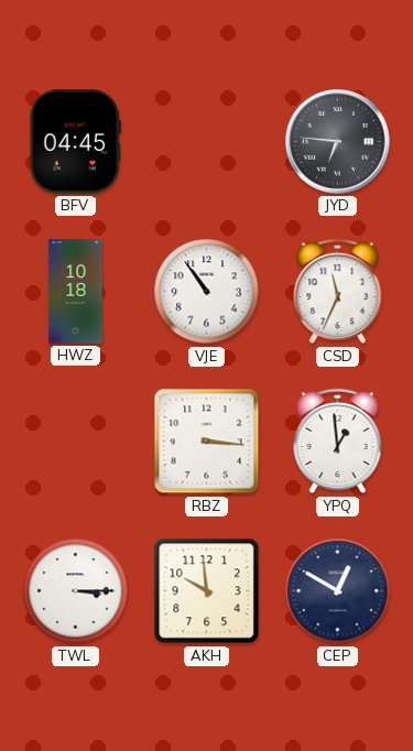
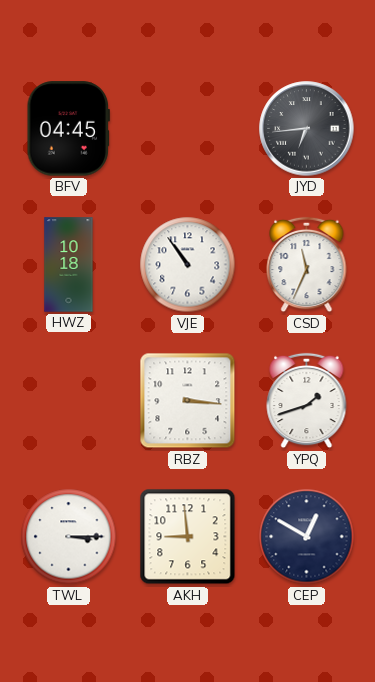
JYD: 6:46 -> 6:44 (307, 129)
YPQ: 12:59 -> 1:42 (307, 401)
AKH: 9:59 -> 8:59 (188, 537)
